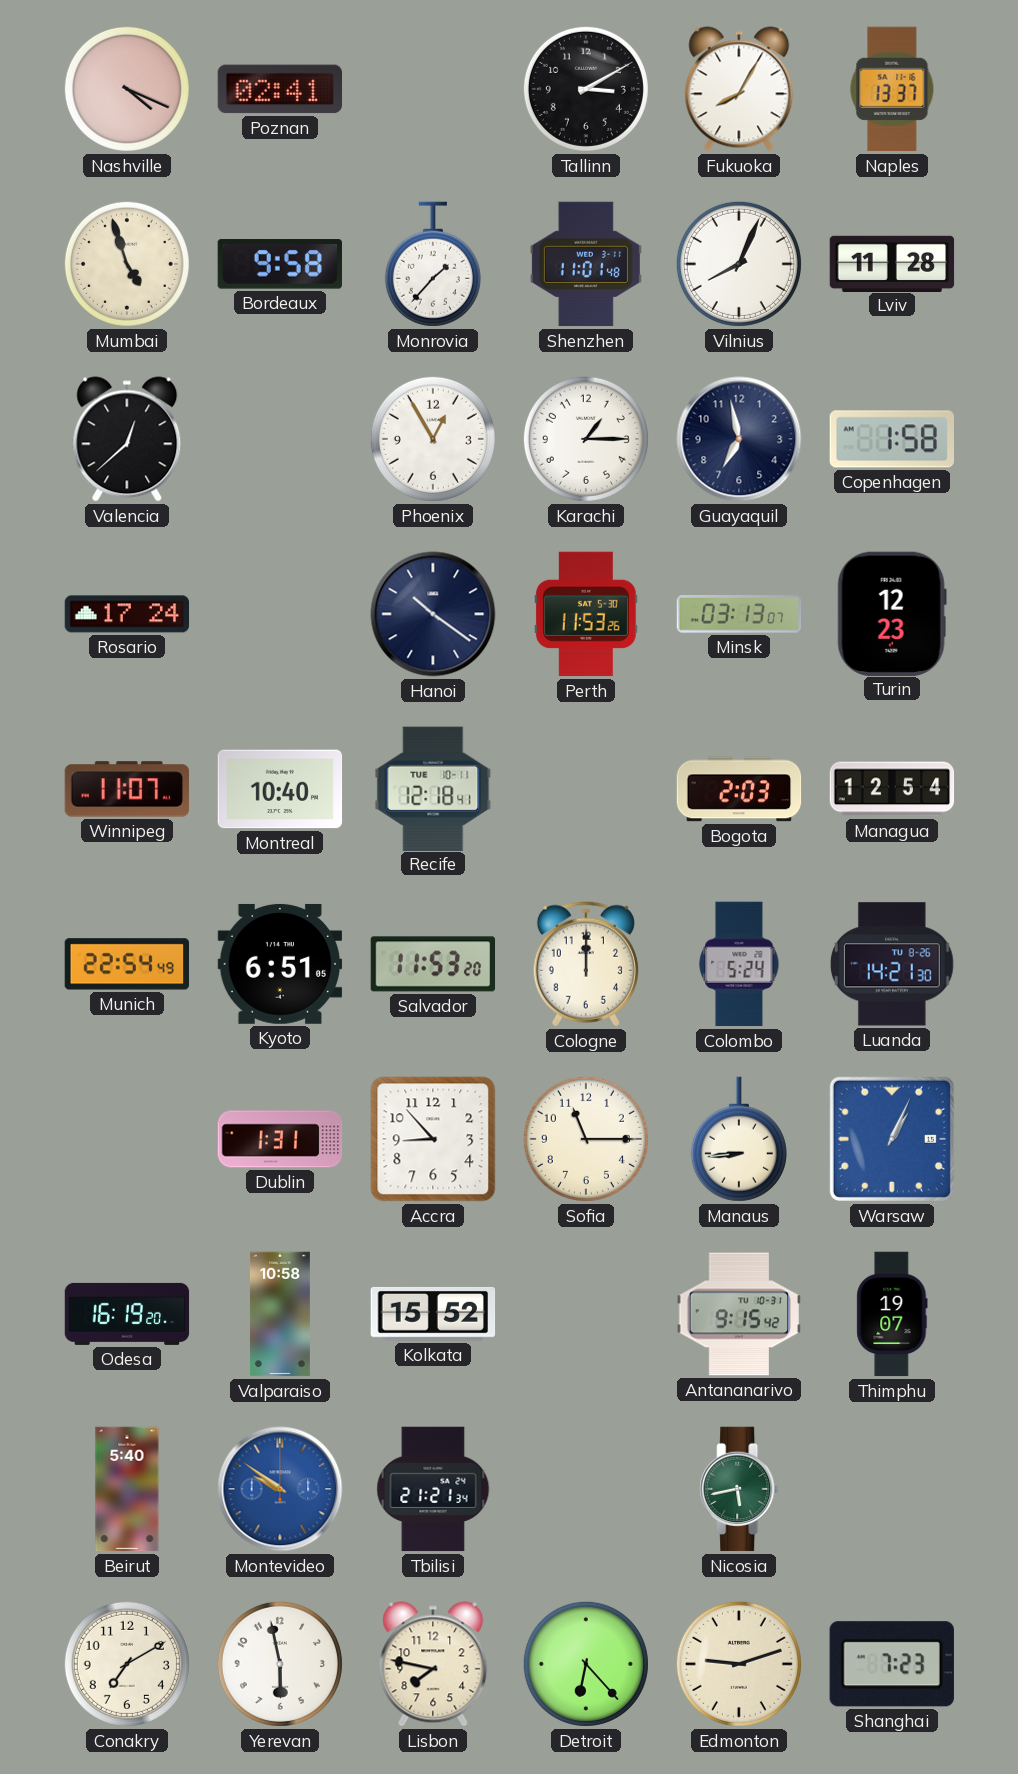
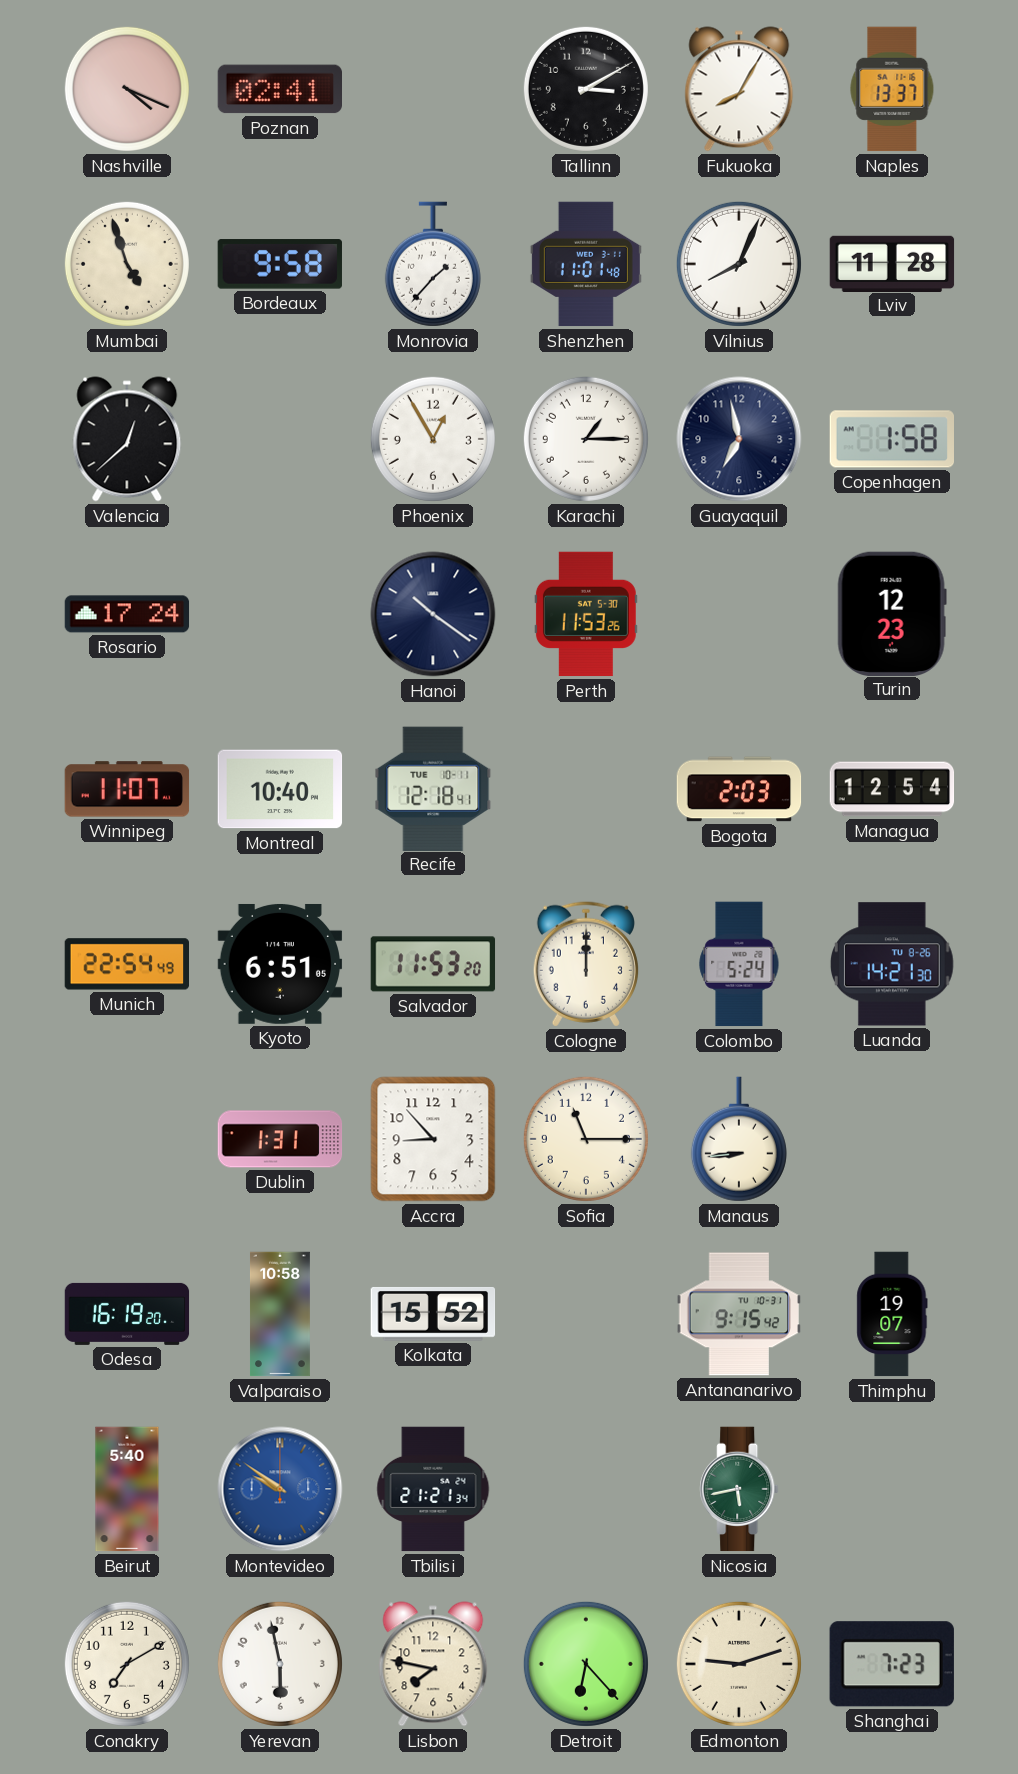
Minsk: 03:13 -> none (739, 614)
Warsaw: 1:04 -> none (892, 1139)
